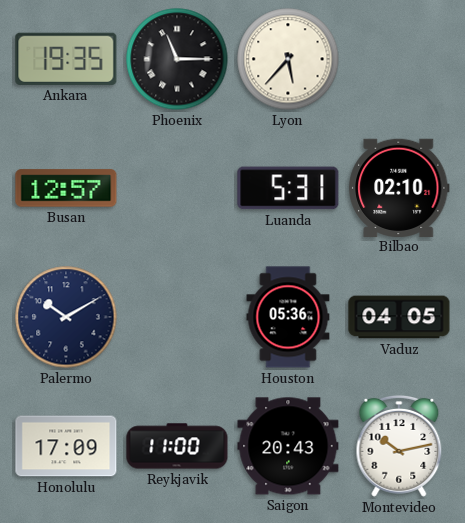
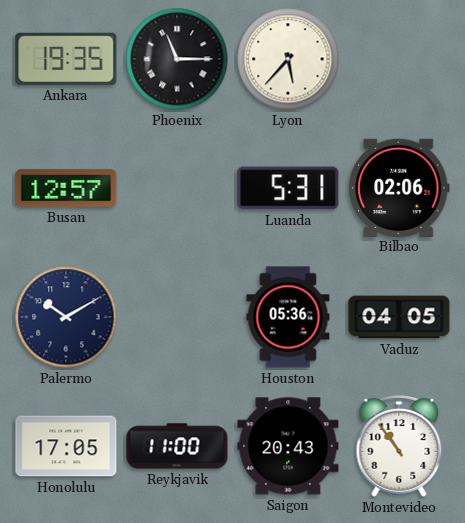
Bilbao: 02:10 -> 02:06 (399, 187)
Honolulu: 17:09 -> 17:05 (66, 446)
Montevideo: 10:13 -> 10:54 (399, 446)
